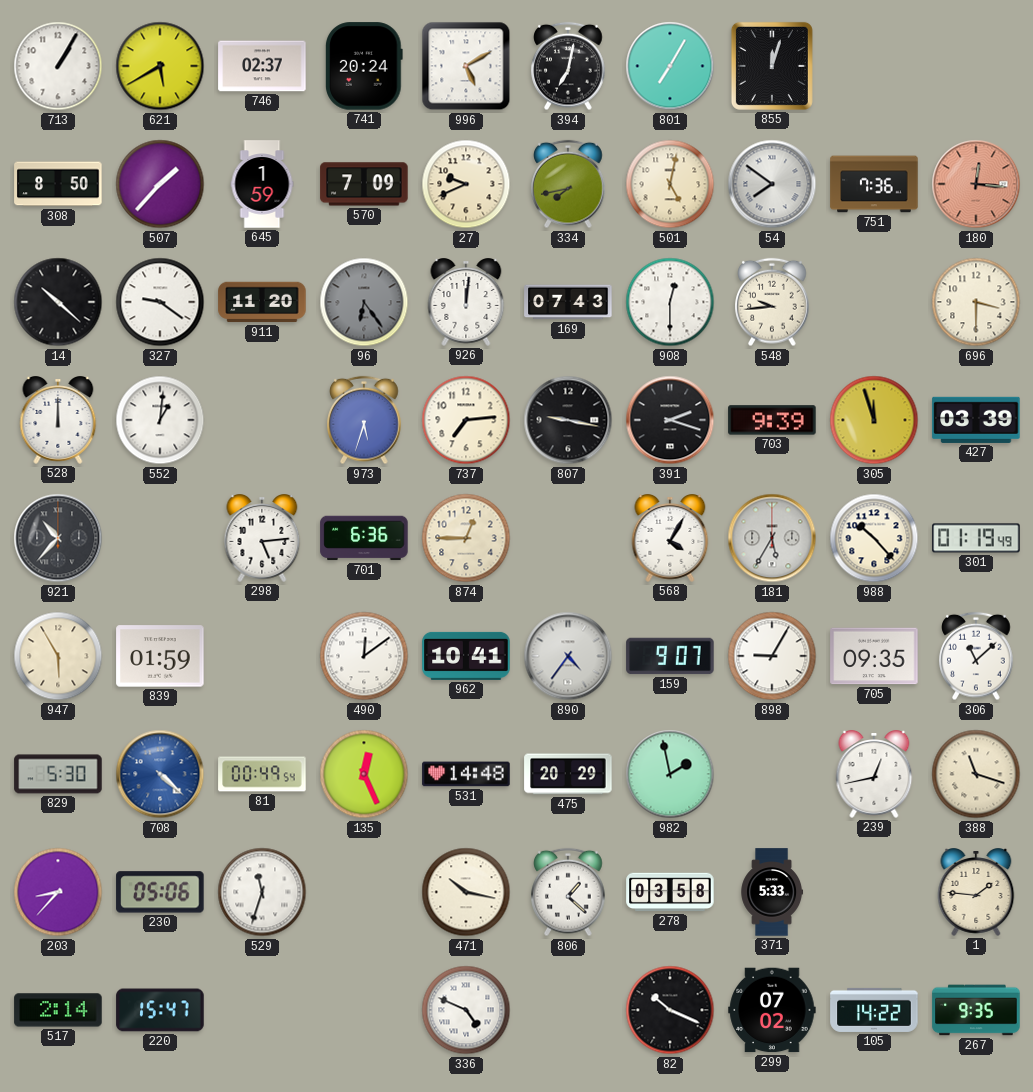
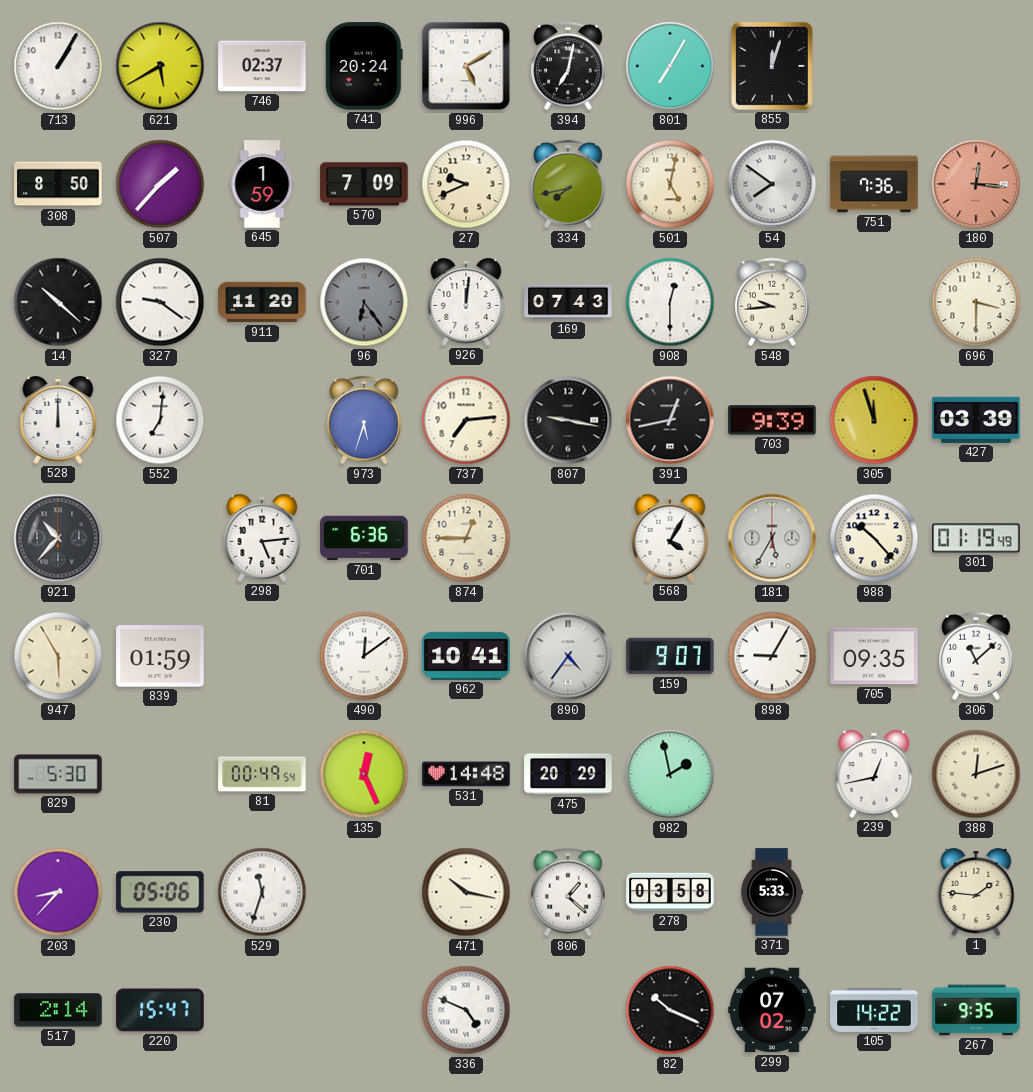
552: 1:01 -> 7:01 (160, 420)
391: 2:18 -> 12:43 (670, 420)
708: 4:22 -> none (160, 774)
388: 11:18 -> 12:12 (976, 774)
